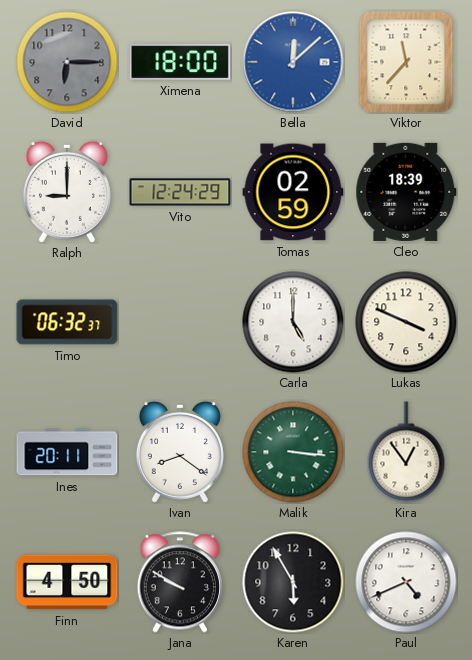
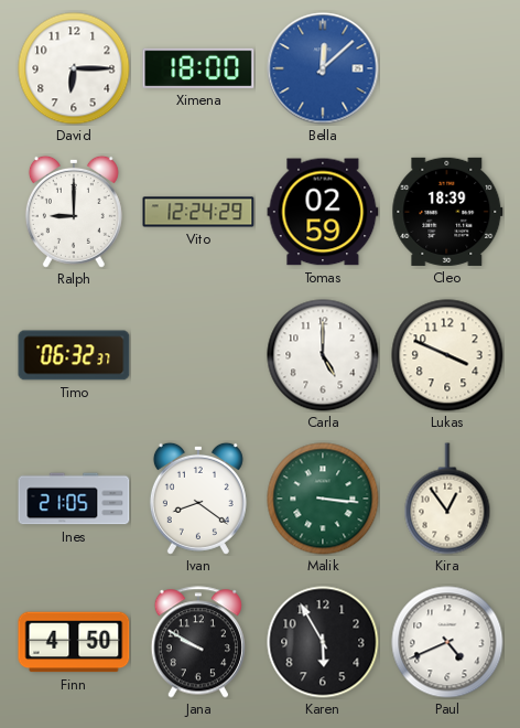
David dial: grey -> white (74, 68)
Viktor: 11:37 -> none (406, 62)
Ines: 20:11 -> 21:05 (74, 499)
